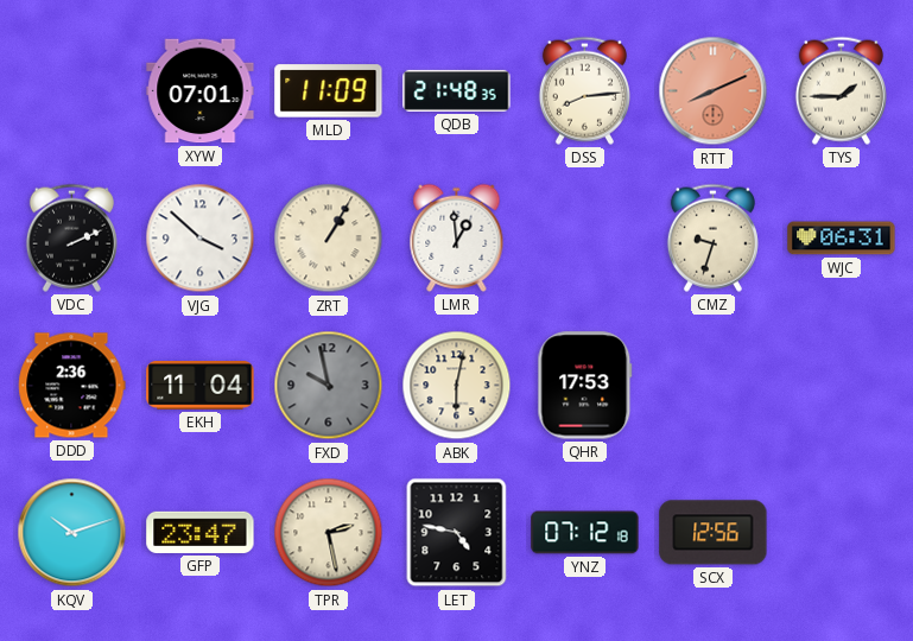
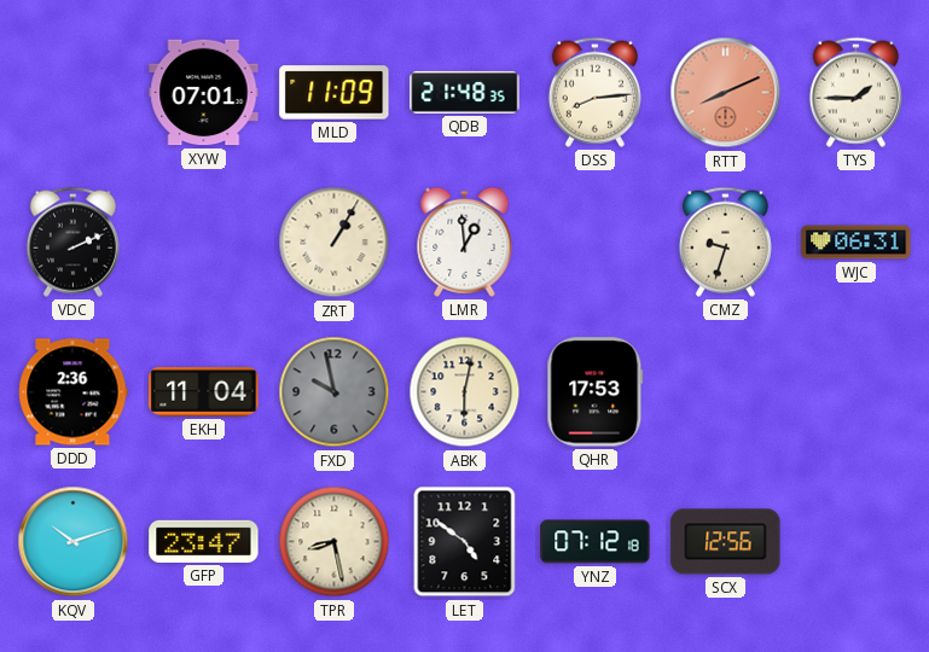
VJG: 3:52 -> none (201, 239)
TPR: 2:28 -> 8:28 (335, 542)
LET: 4:47 -> 4:51 (465, 542)
